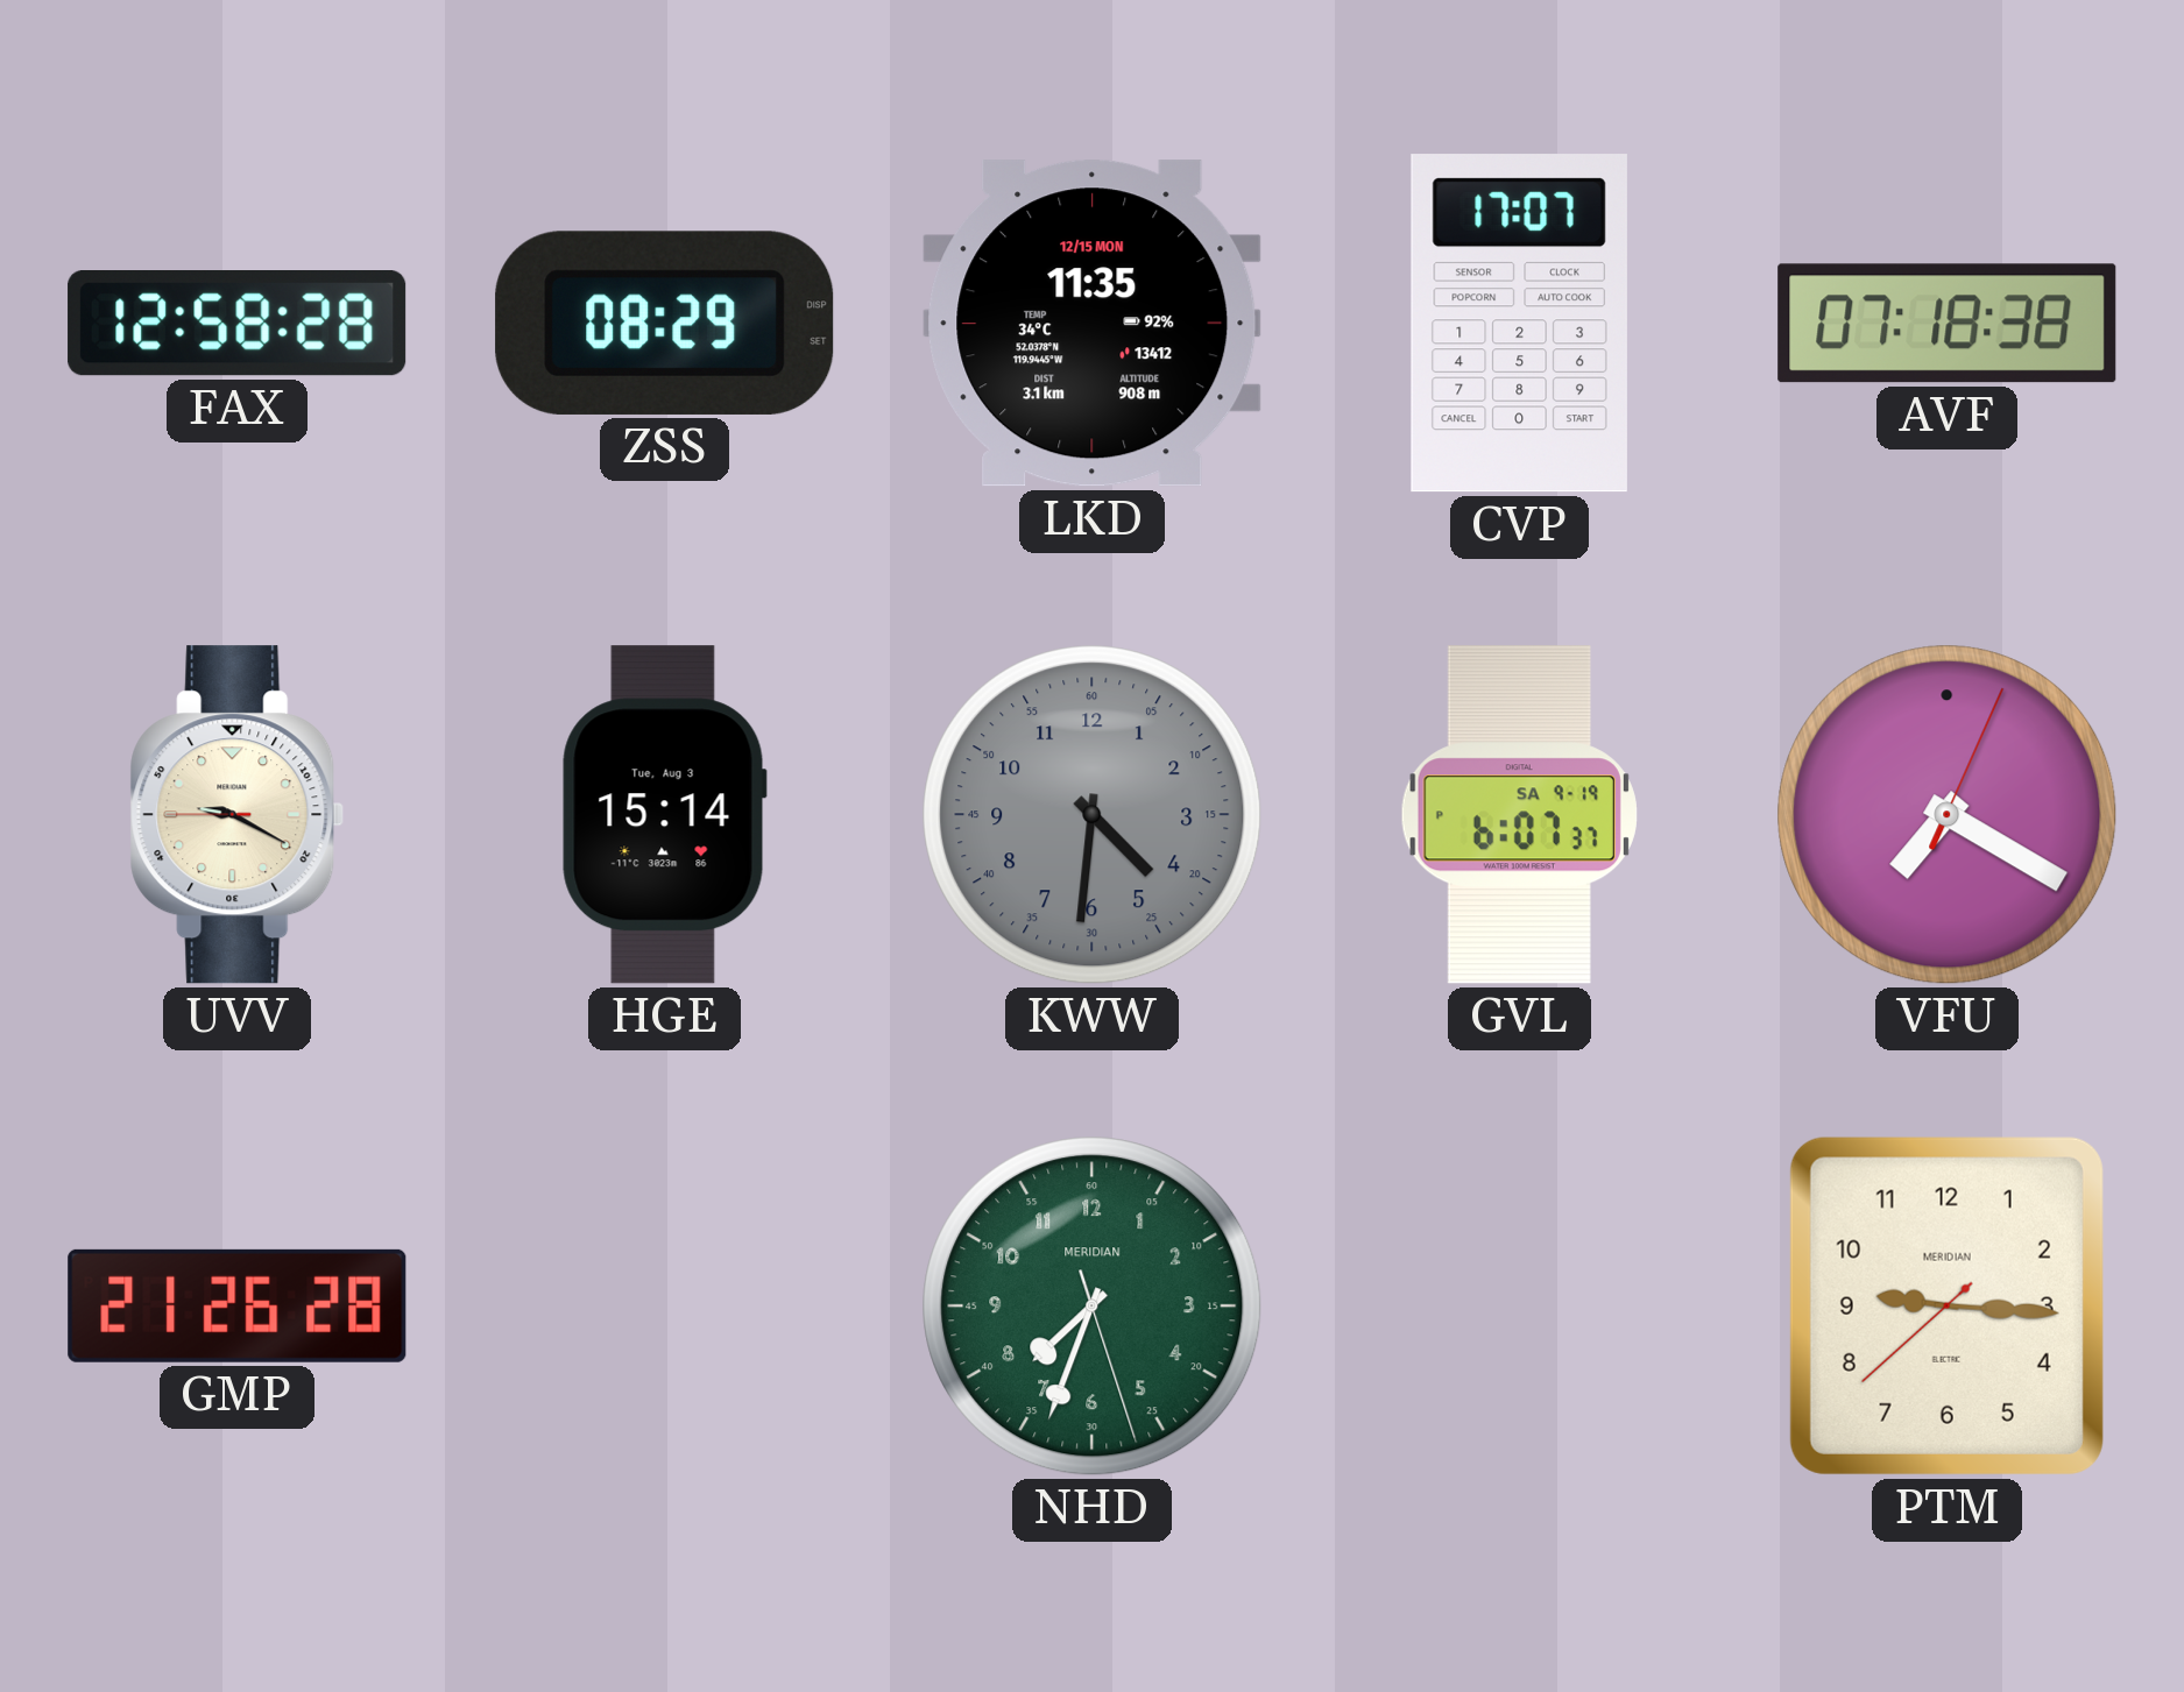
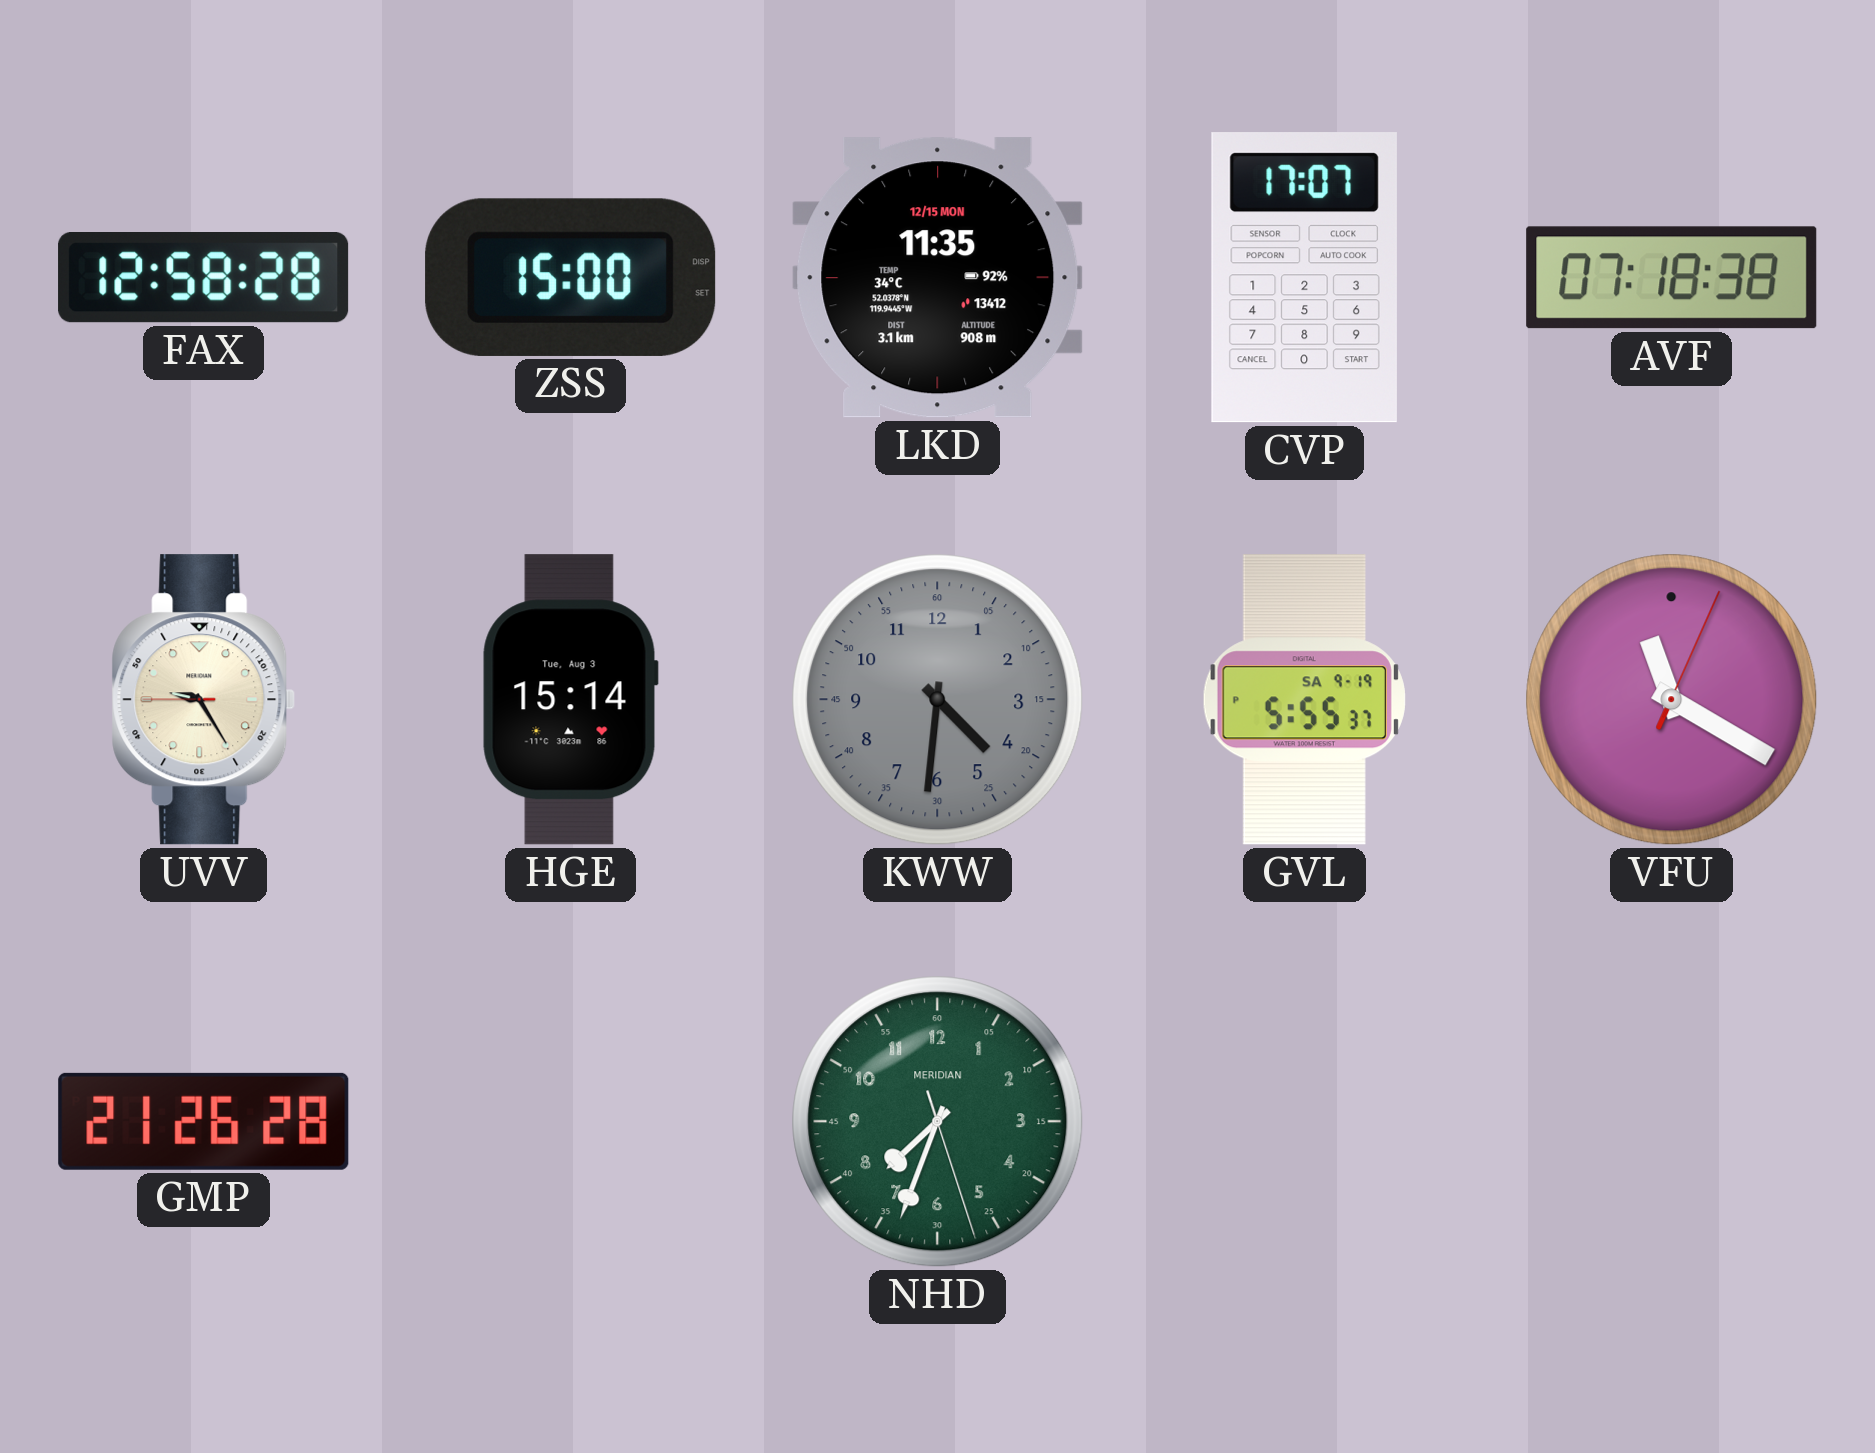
ZSS: 08:29 -> 15:00 (571, 277)
UVV: 9:19 -> 9:24 (204, 700)
GVL: 6:07 -> 5:55 (1304, 700)
VFU: 7:20 -> 11:20 (1672, 700)
PTM: 9:15 -> none (1946, 1305)
